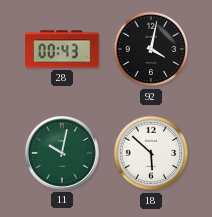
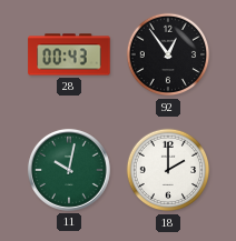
92: 4:02 -> 12:54 (168, 54)
18: 5:52 -> 2:00 (168, 170)
